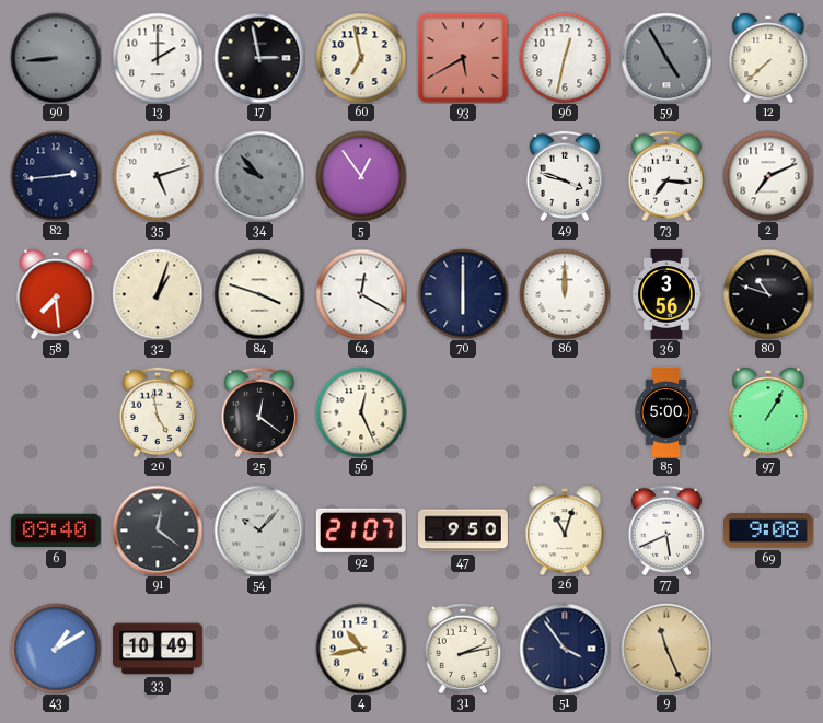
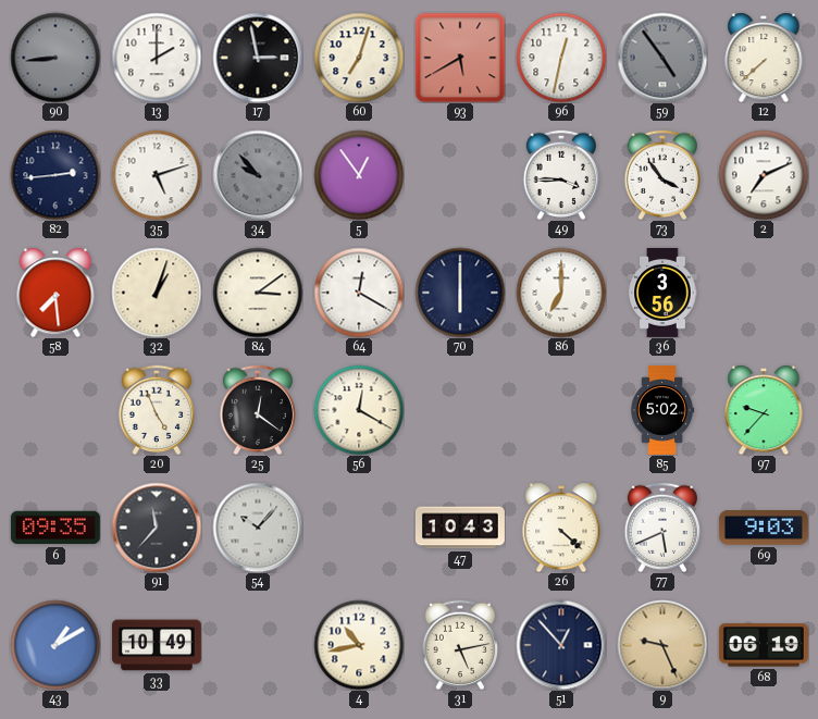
60: 6:58 -> 7:03 (359, 58)
59: 4:55 -> 4:54 (662, 58)
49: 3:48 -> 3:45 (560, 174)
73: 7:16 -> 3:54 (661, 174)
84: 3:48 -> 3:09 (258, 293)
86: 12:00 -> 7:00 (561, 293)
80: 10:48 -> none (768, 294)
20: 4:58 -> 4:56 (156, 409)
56: 12:26 -> 12:20 (359, 410)
85: 5:00 -> 5:02 (662, 410)
97: 1:05 -> 9:37 (764, 410)
6: 09:40 -> 09:35 (55, 528)
91: 12:21 -> 11:37 (157, 528)
92: 21:07 -> none (361, 530)
47: 9:50 -> 10:43 (460, 528)
26: 11:03 -> 4:22 (561, 528)
69: 9:08 -> 9:03 (764, 528)
31: 2:13 -> 5:13 (459, 644)
51: 3:54 -> 12:53 (561, 645)
9: 11:26 -> 9:26 (662, 645)
68: none -> 06:19 (764, 645)
